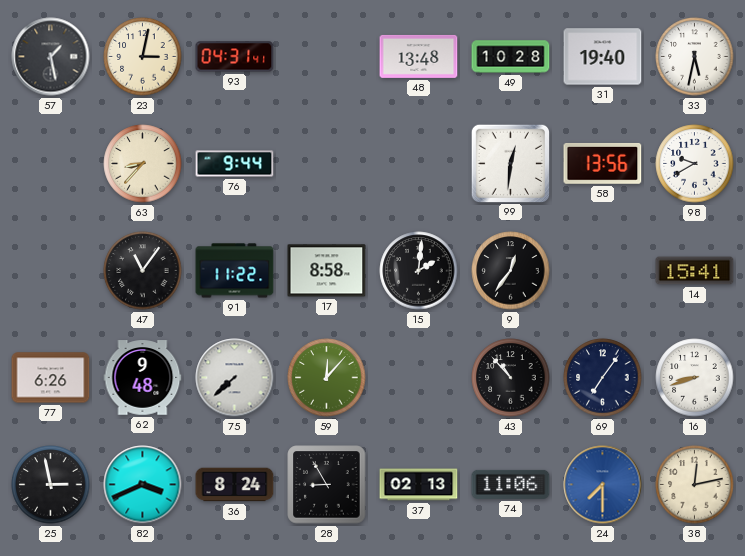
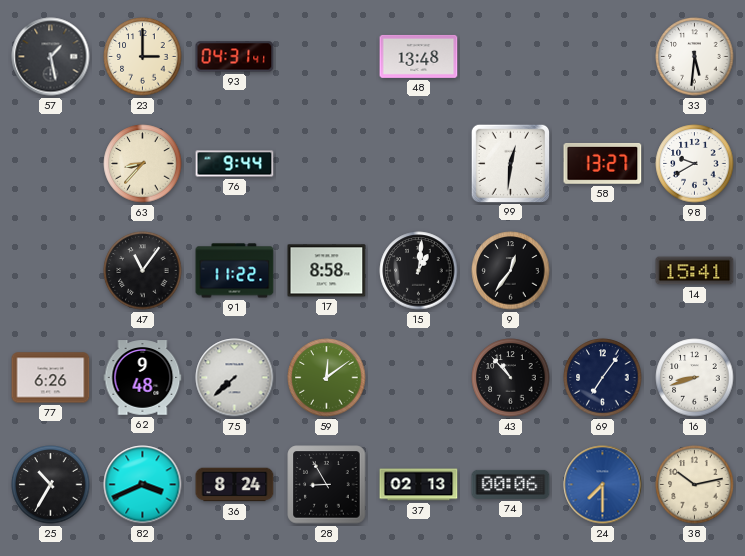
23: 3:02 -> 3:00 (143, 57)
49: 10:28 -> none (511, 57)
31: 19:40 -> none (603, 57)
33: 5:32 -> 5:31 (695, 57)
58: 13:56 -> 13:27 (603, 163)
15: 2:01 -> 1:01 (419, 271)
59: 12:07 -> 12:09 (327, 378)
25: 2:58 -> 10:35 (51, 485)
74: 11:06 -> 00:06 (511, 484)
38: 12:13 -> 10:13 (695, 485)
